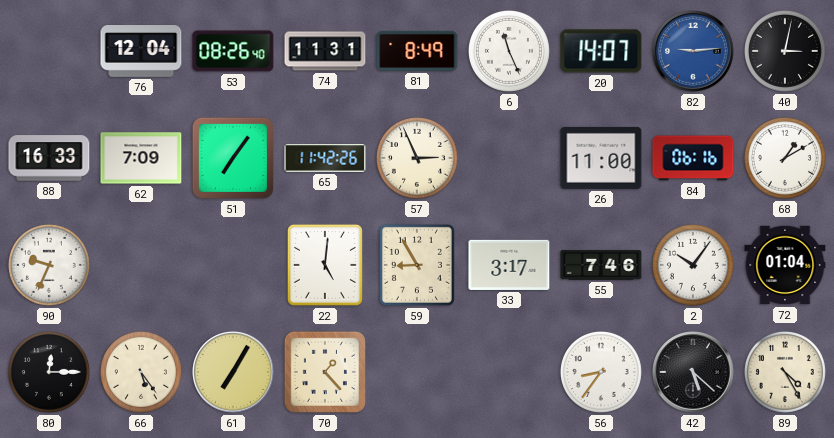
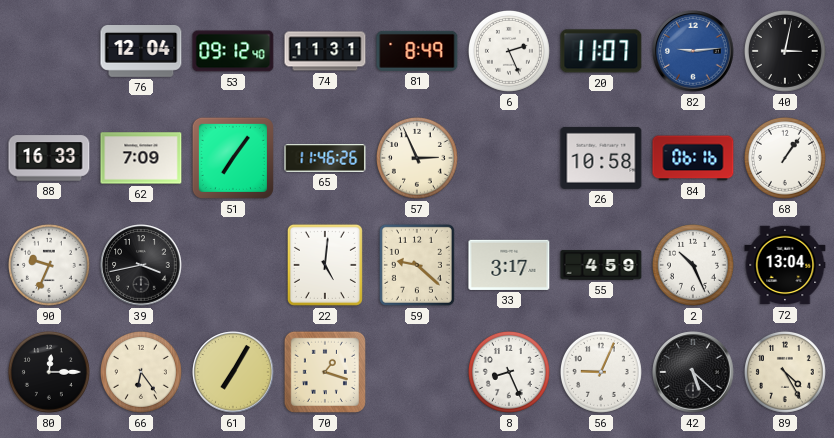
53: 08:26 -> 09:12 (233, 51)
6: 11:26 -> 2:26 (509, 51)
20: 14:07 -> 11:07 (601, 51)
65: 11:42 -> 11:46 (325, 158)
26: 11:00 -> 10:58 (601, 158)
68: 1:10 -> 1:06 (785, 158)
39: none -> 3:43 (141, 265)
59: 8:55 -> 9:22 (417, 265)
55: 7:46 -> 4:59 (601, 265)
2: 10:06 -> 10:26 (693, 265)
72: 01:04 -> 13:04 (785, 265)
66: 5:24 -> 6:24 (141, 372)
70: 1:23 -> 1:18 (325, 372)
8: none -> 8:26 (509, 372)
56: 8:36 -> 9:04 (601, 372)
